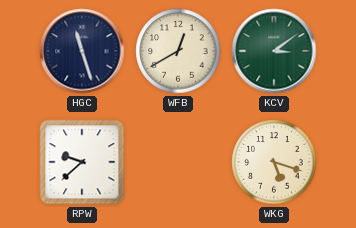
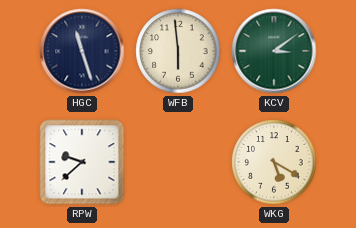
WFB: 12:40 -> 5:59 (178, 51)
WKG: 5:18 -> 5:20 (274, 162)
